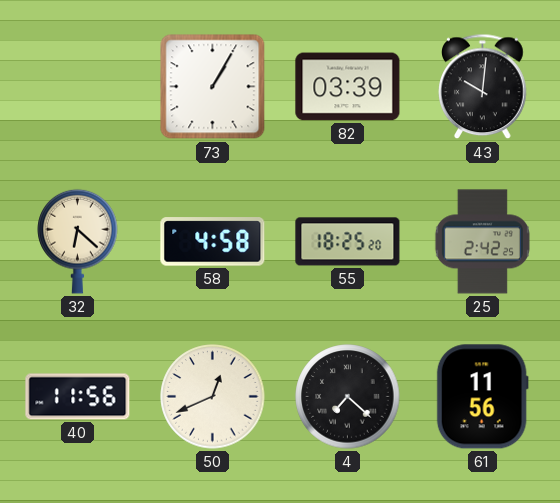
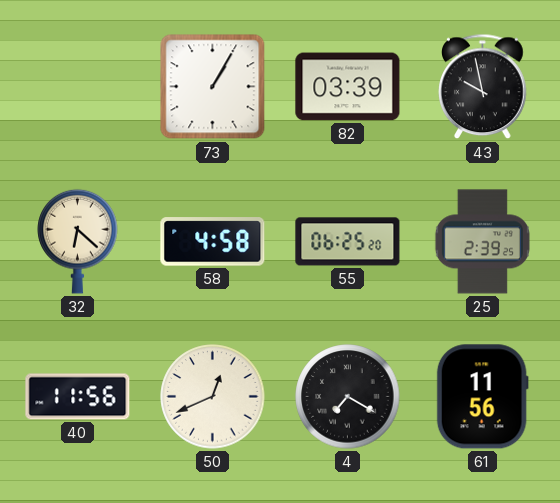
43: 10:01 -> 9:58 (483, 87)
55: 18:25 -> 06:25 (348, 242)
25: 2:42 -> 2:39 (482, 242)
4: 7:22 -> 7:20 (348, 397)
